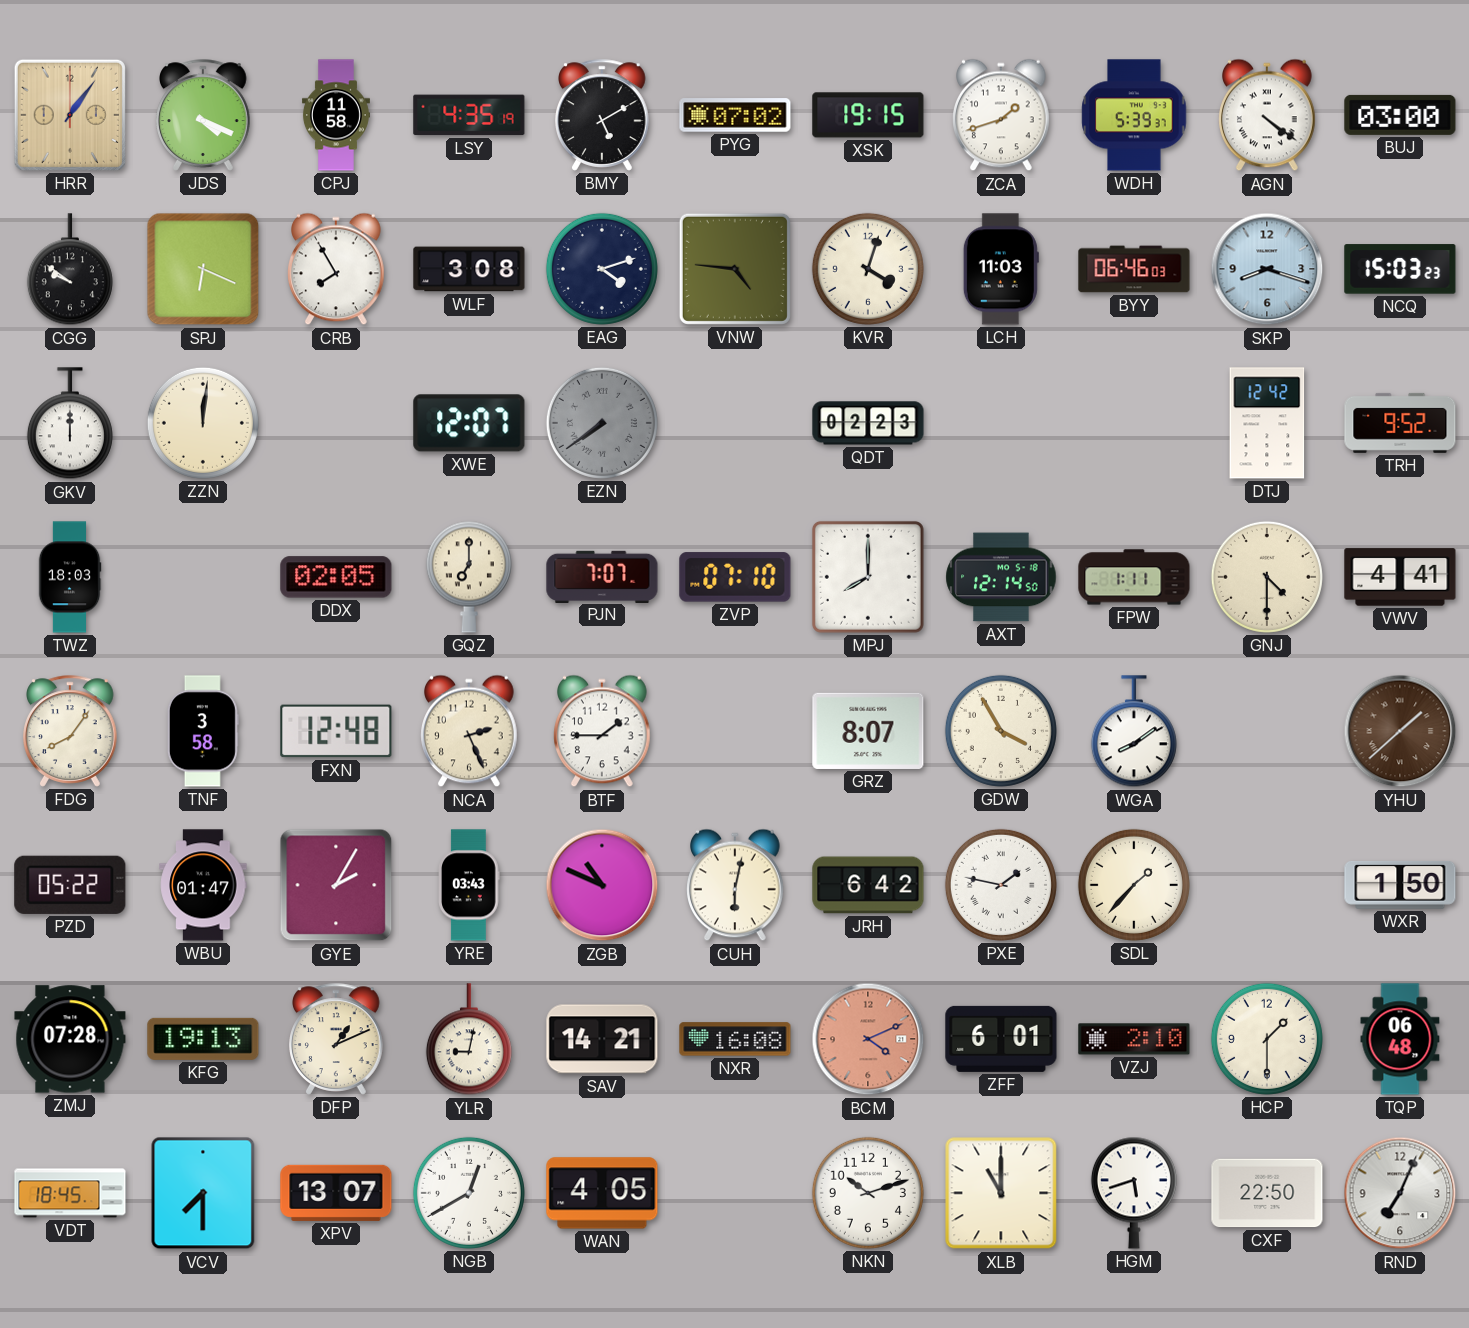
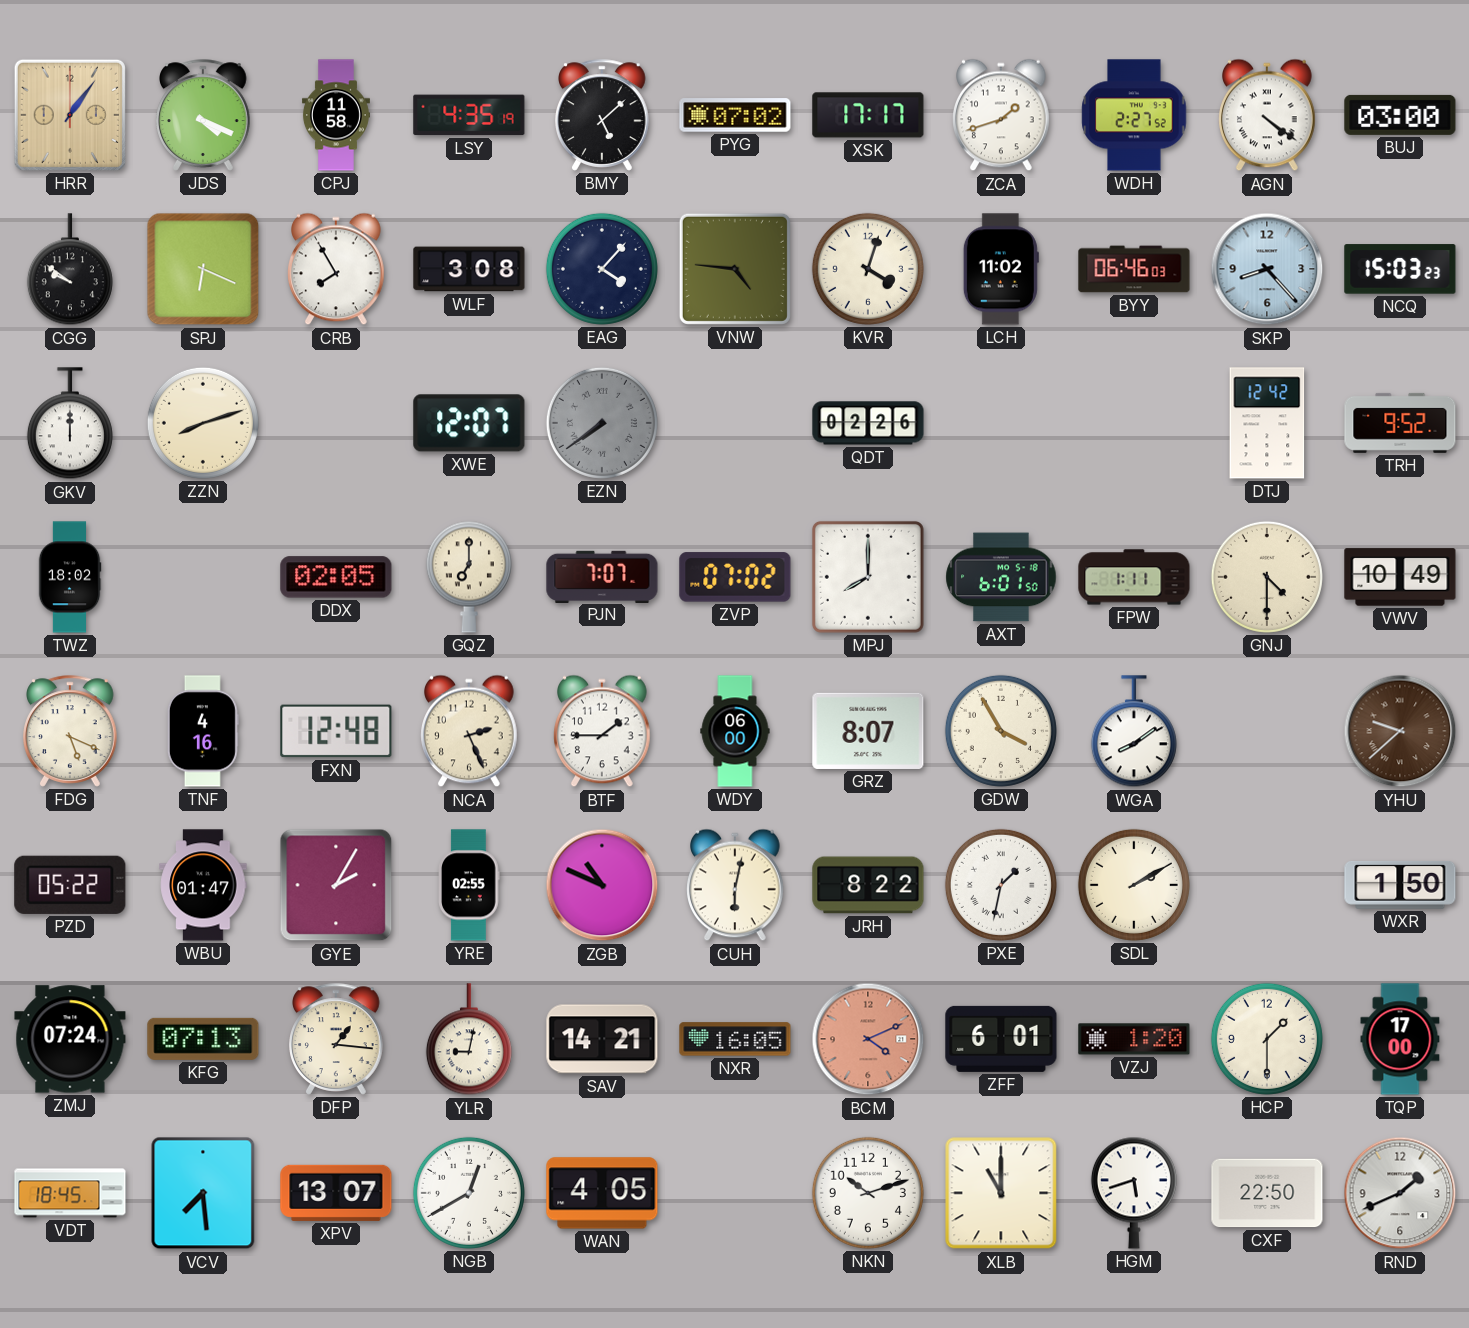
BMY: 5:10 -> 5:08 (603, 115)
XSK: 19:15 -> 17:17 (868, 115)
WDH: 5:39 -> 2:27 (1134, 115)
EAG: 4:12 -> 4:07 (602, 269)
LCH: 11:03 -> 11:02 (1001, 269)
SKP: 8:18 -> 8:23 (1267, 269)
ZZN: 12:01 -> 8:12 (203, 423)
QDT: 02:23 -> 02:26 (868, 423)
TWZ: 18:03 -> 18:02 (70, 577)
ZVP: 07:10 -> 07:02 (735, 577)
AXT: 12:14 -> 6:01 (1001, 577)
VWV: 4:41 -> 10:49 (1400, 577)
FDG: 8:06 -> 5:19 (71, 731)
TNF: 3:58 -> 4:16 (203, 731)
WDY: none -> 06:00 (735, 731)
YHU: 1:38 -> 9:38 (1400, 731)
YRE: 03:43 -> 02:55 (469, 885)
JRH: 6:42 -> 8:22 (868, 885)
PXE: 1:47 -> 1:32 (1001, 885)
SDL: 1:37 -> 2:10 (1134, 885)
ZMJ: 07:28 -> 07:24 (70, 1039)
KFG: 19:13 -> 07:13 (203, 1039)
DFP: 1:11 -> 1:16 (337, 1039)
NXR: 16:08 -> 16:05 (735, 1039)
VZJ: 2:10 -> 1:20 (1134, 1039)
TQP: 06:48 -> 17:00 (1400, 1039)
VCV: 7:30 -> 7:29 (203, 1193)
RND: 7:04 -> 1:41 (1400, 1193)
